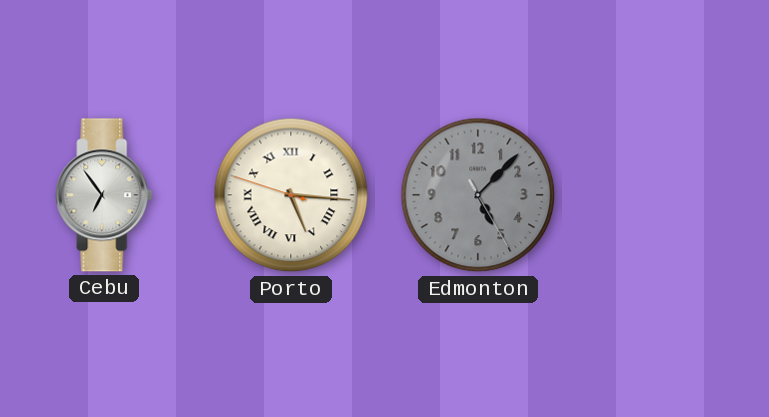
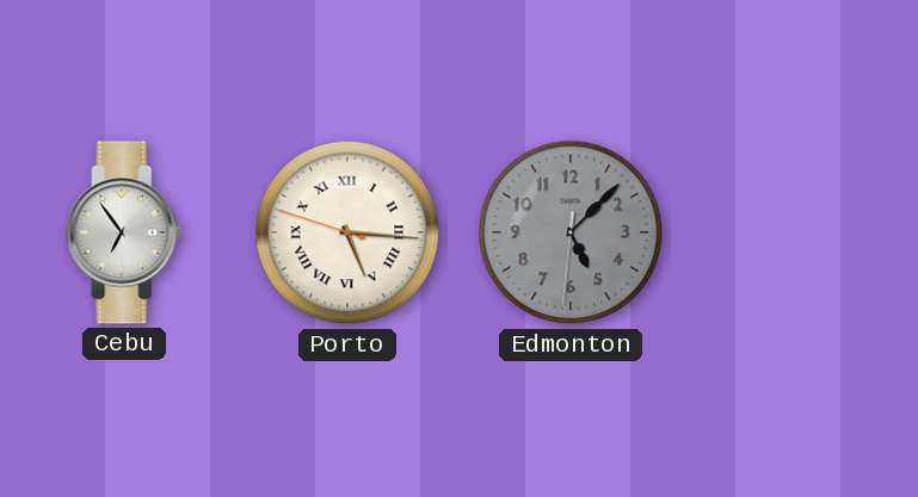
Edmonton: 5:07:25 -> 5:07:31 (571, 232)
